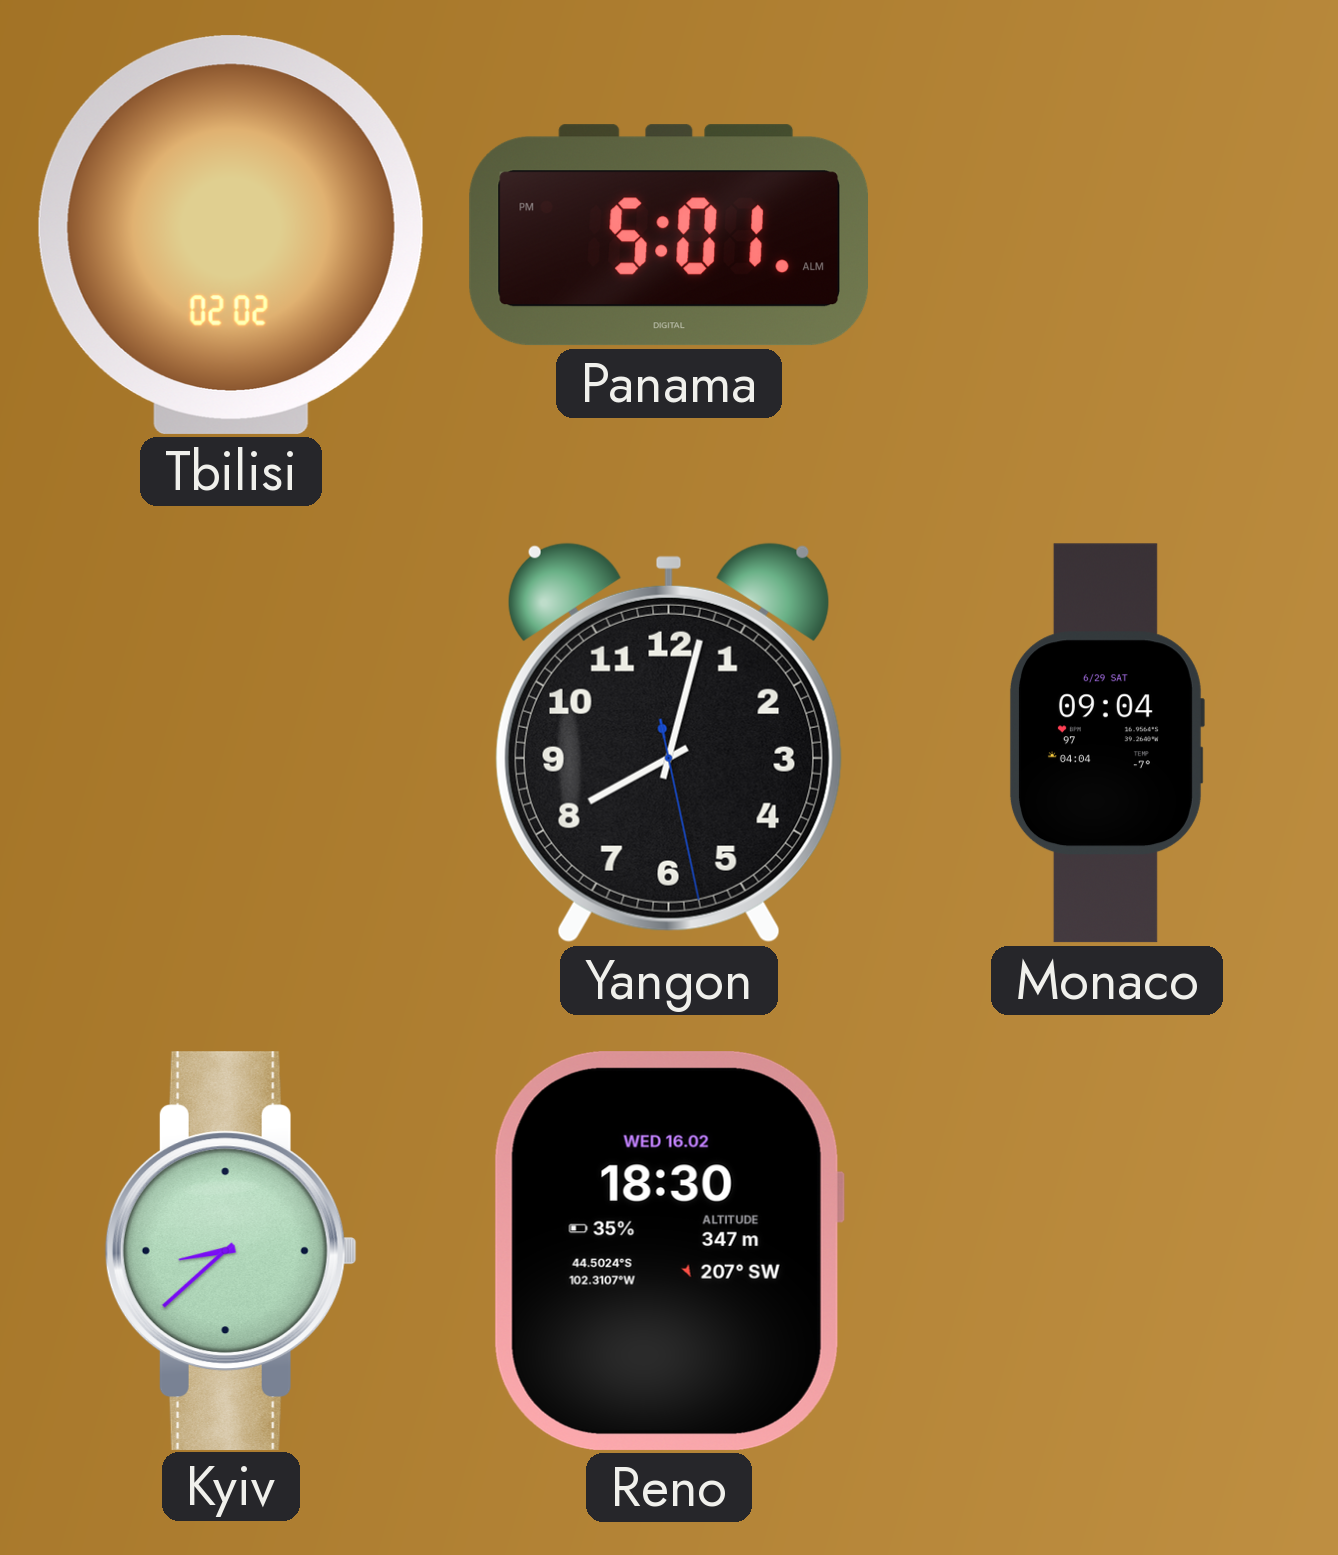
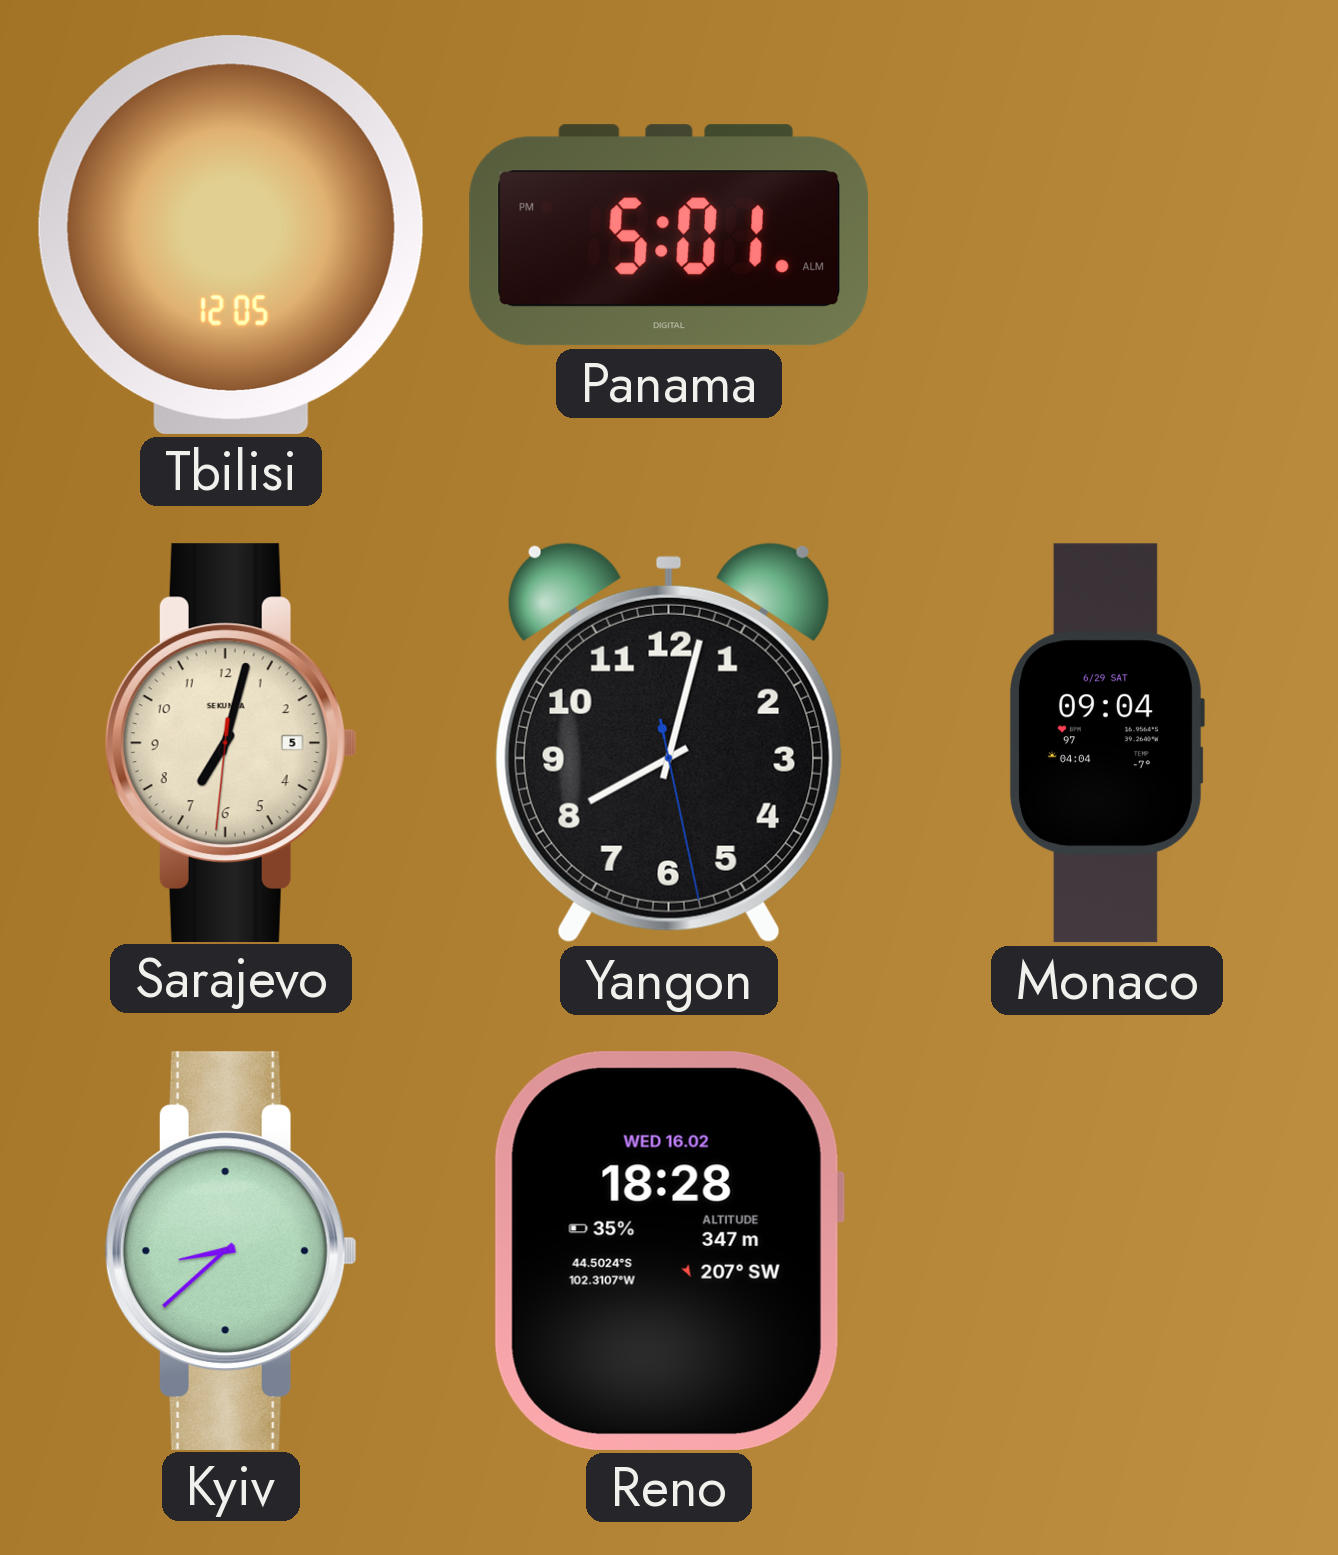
Tbilisi: 02:02 -> 12:05 (231, 235)
Sarajevo: none -> 7:02 (231, 742)
Reno: 18:30 -> 18:28 (668, 1251)
